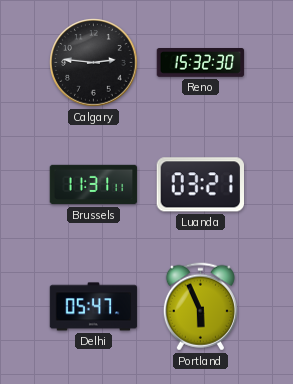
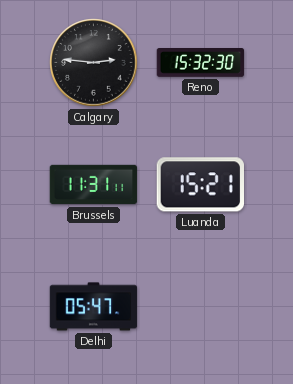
Luanda: 03:21 -> 15:21 (200, 185)
Portland: 5:56 -> none (200, 307)
